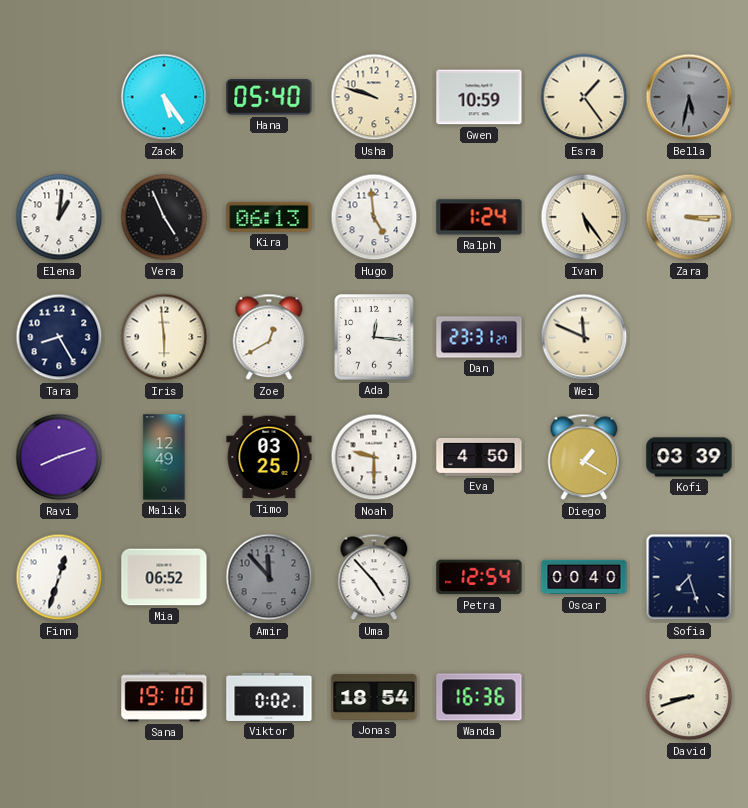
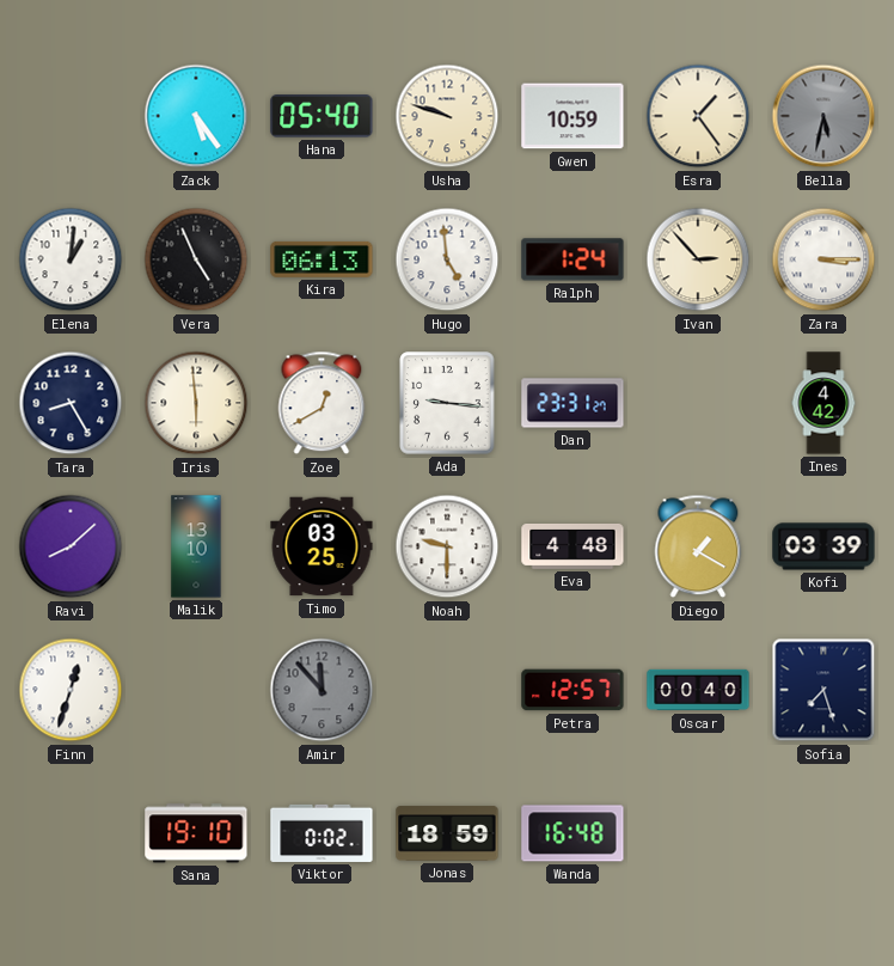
Ivan: 5:24 -> 2:53 (698, 259)
Ada: 12:16 -> 9:16 (447, 403)
Wei: 11:49 -> none (584, 337)
Ines: none -> 4:42 (823, 403)
Ravi: 8:12 -> 8:08 (71, 546)
Malik: 12:49 -> 13:10 (196, 546)
Eva: 4:50 -> 4:48 (572, 546)
Mia: 06:52 -> none (164, 577)
Uma: 4:53 -> none (374, 577)
Petra: 12:54 -> 12:57 (572, 690)
Jonas: 18:54 -> 18:59 (447, 833)
Wanda: 16:36 -> 16:48 (572, 833)
David: 8:42 -> none (689, 697)
